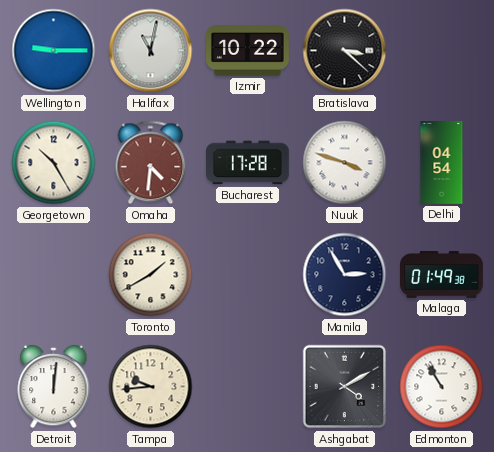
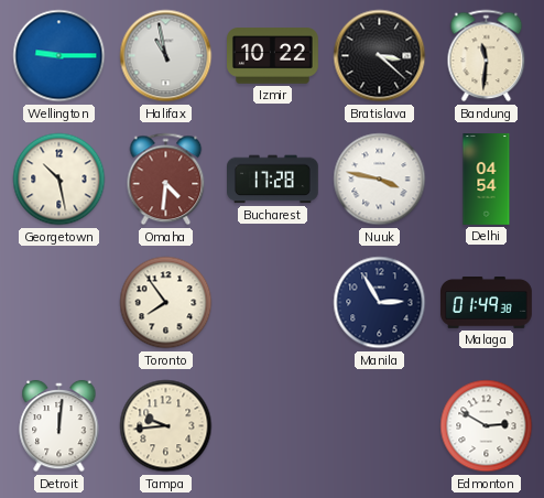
Halifax: 11:02 -> 10:58 (166, 56)
Bandung: none -> 11:31 (487, 56)
Georgetown: 10:25 -> 10:28 (59, 180)
Nuuk: 3:48 -> 3:47 (380, 180)
Toronto: 1:40 -> 7:54 (166, 303)
Ashgabat: 4:10 -> none (345, 387)
Edmonton: 10:55 -> 2:50 (487, 426)
